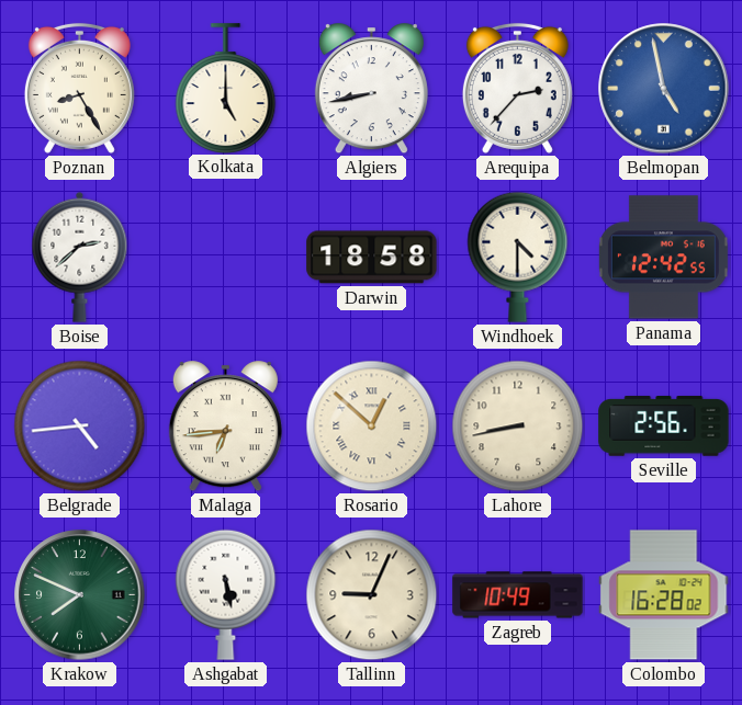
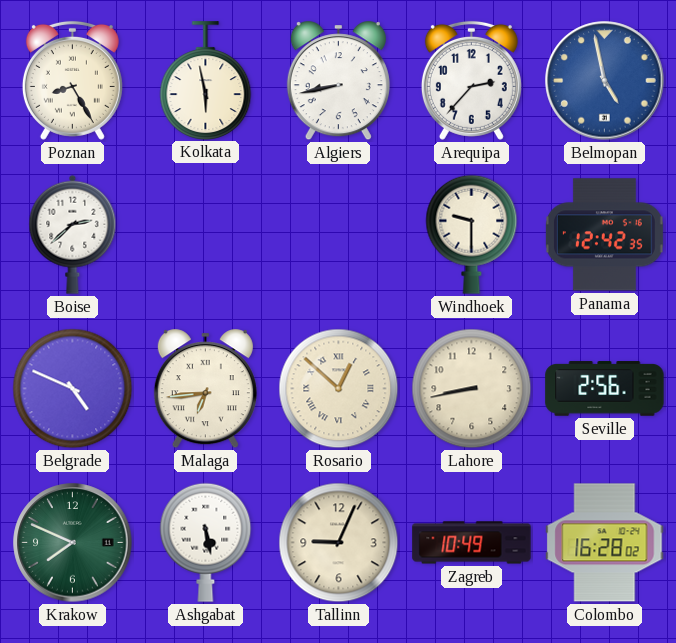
Kolkata: 5:00 -> 5:58 (206, 80)
Darwin: 18:58 -> none (372, 258)
Windhoek: 4:30 -> 9:30 (472, 234)
Panama: 12:42:55 -> 12:42:35 (604, 235)
Belgrade: 4:44 -> 4:49 (73, 389)
